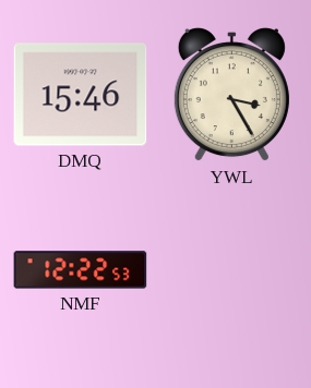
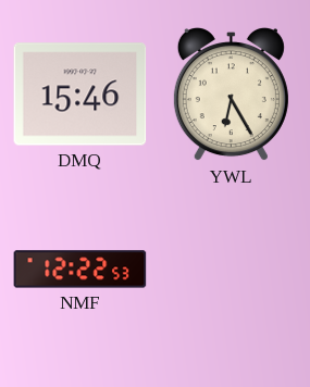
YWL: 3:25 -> 6:25 (231, 96)
